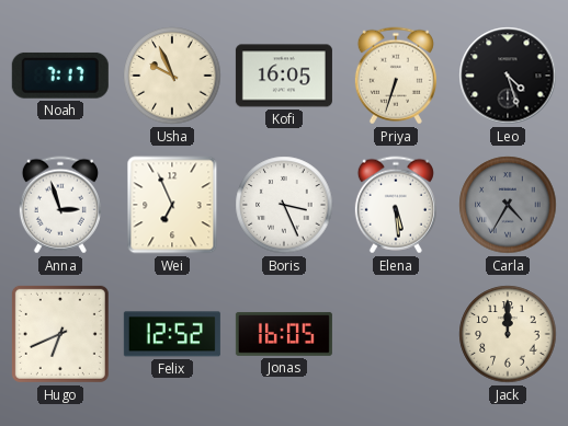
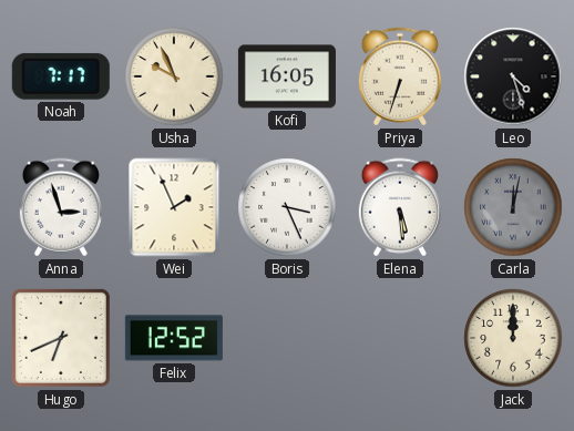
Wei: 6:56 -> 1:56 (174, 207)
Carla: 4:35 -> 12:02 (513, 207)
Jonas: 16:05 -> none (284, 334)
